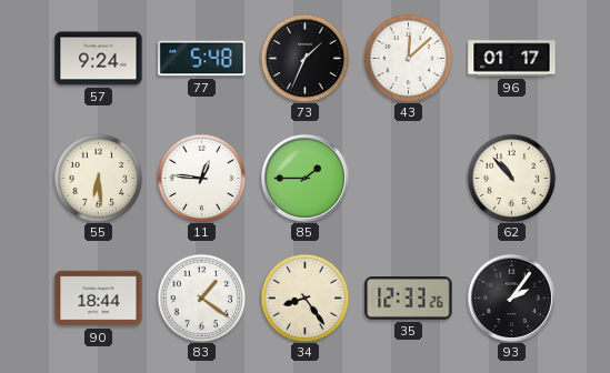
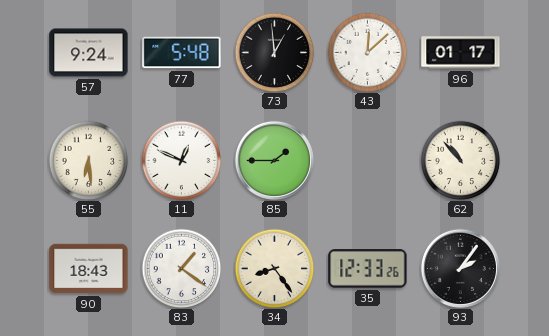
73: 1:34 -> 12:59 (274, 52)
11: 12:46 -> 12:49 (181, 160)
90: 18:44 -> 18:43 (89, 269)
